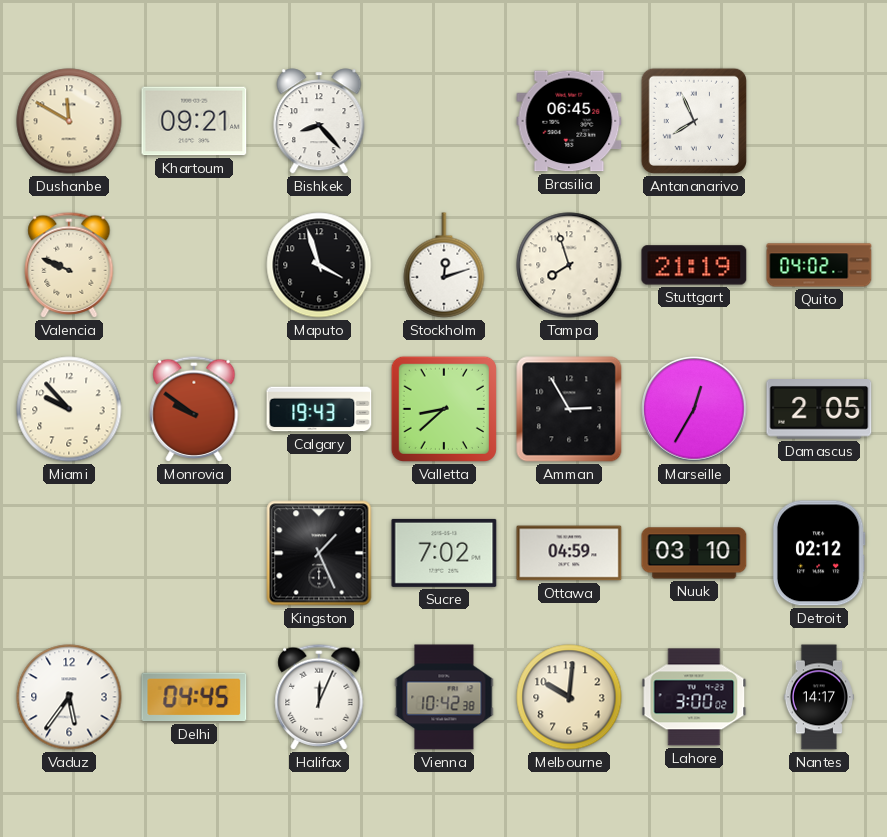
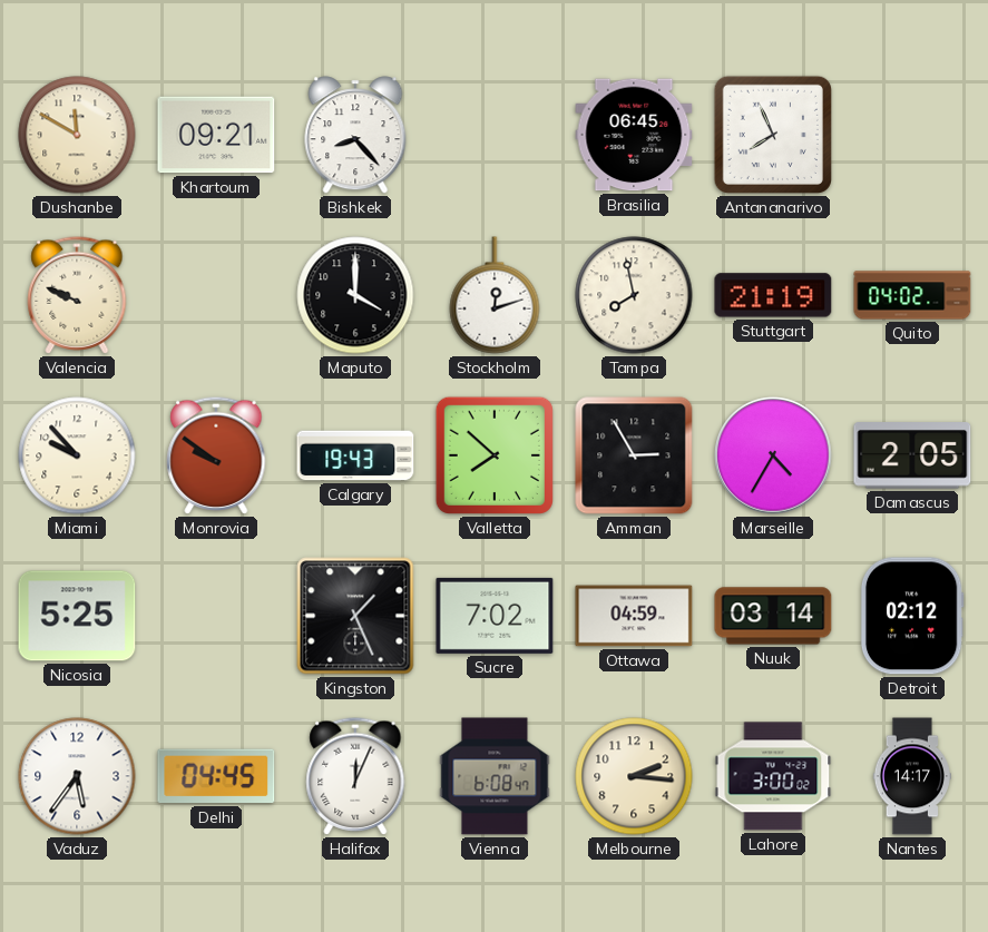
Maputo: 3:57 -> 4:00 (355, 295)
Tampa: 7:57 -> 7:58 (634, 295)
Valletta: 8:38 -> 7:52 (495, 455)
Marseille: 12:35 -> 4:35 (773, 455)
Nicosia: none -> 5:25 (77, 616)
Nuuk: 03:10 -> 03:14 (773, 616)
Vienna: 10:42 -> 6:08 (495, 776)
Melbourne: 10:01 -> 2:16 (634, 776)
